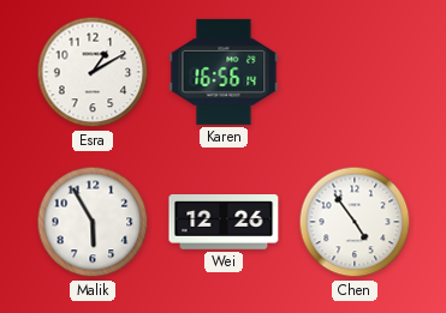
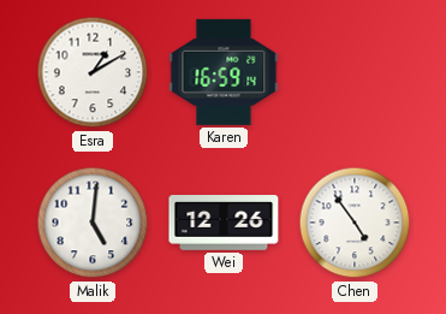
Karen: 16:56 -> 16:59 (224, 72)
Malik: 5:55 -> 5:01 (93, 223)
